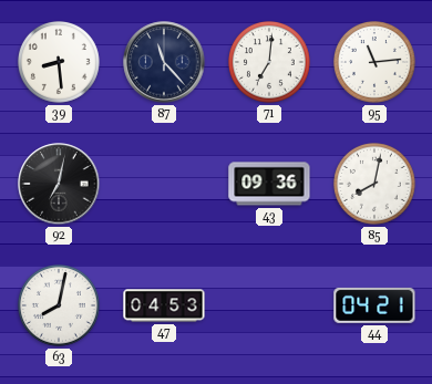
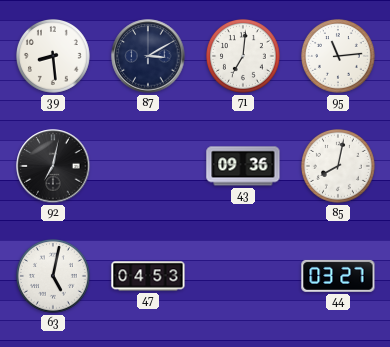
87: 11:23 -> 3:10 (148, 56)
63: 8:02 -> 5:02 (54, 277)
44: 04:21 -> 03:27 (338, 276)
